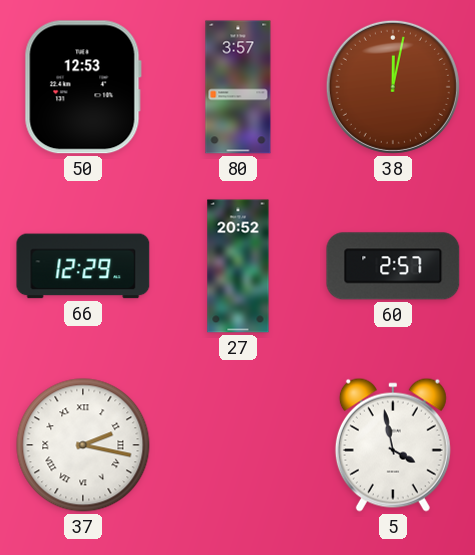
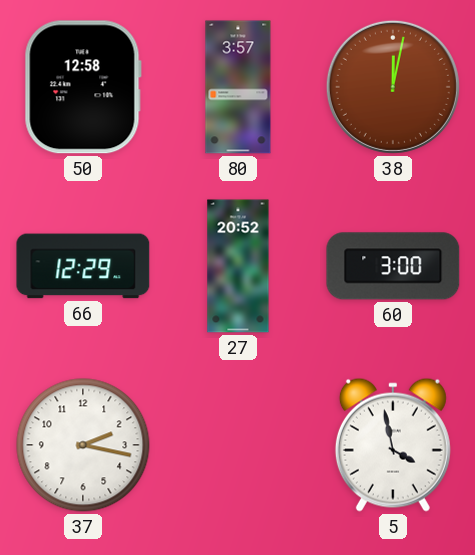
50: 12:53 -> 12:58 (83, 87)
60: 2:57 -> 3:00 (393, 266)
37 numerals: Roman -> Arabic (83, 445)
